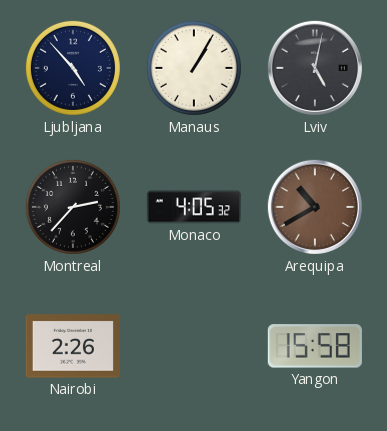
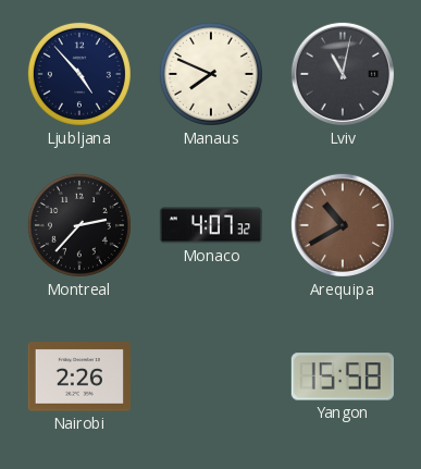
Manaus: 1:05 -> 7:49 (211, 74)
Lviv: 5:02 -> 11:02 (343, 74)
Monaco: 4:05 -> 4:07 (211, 225)
